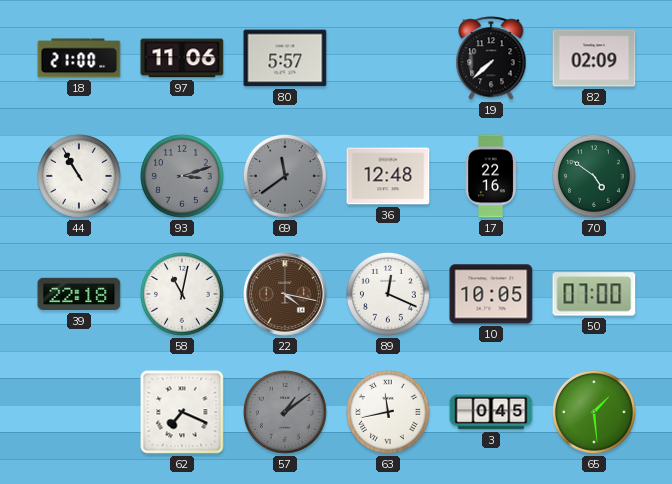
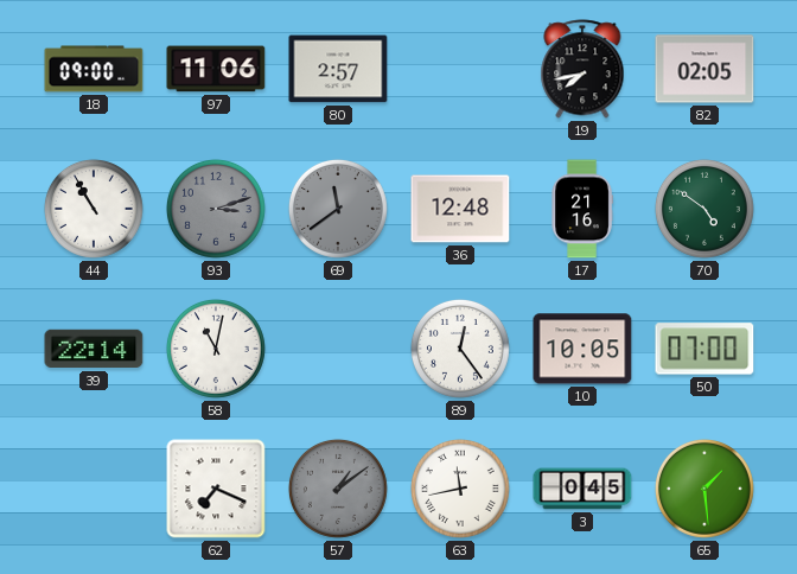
18: 21:00 -> 09:00 (94, 69)
80: 5:57 -> 2:57 (338, 69)
19: 7:38 -> 7:43 (582, 69)
82: 02:09 -> 02:05 (704, 69)
17: 22:16 -> 21:16 (582, 209)
39: 22:18 -> 22:14 (94, 349)
22: 4:17 -> none (285, 294)
89: 12:19 -> 12:24 (460, 349)
